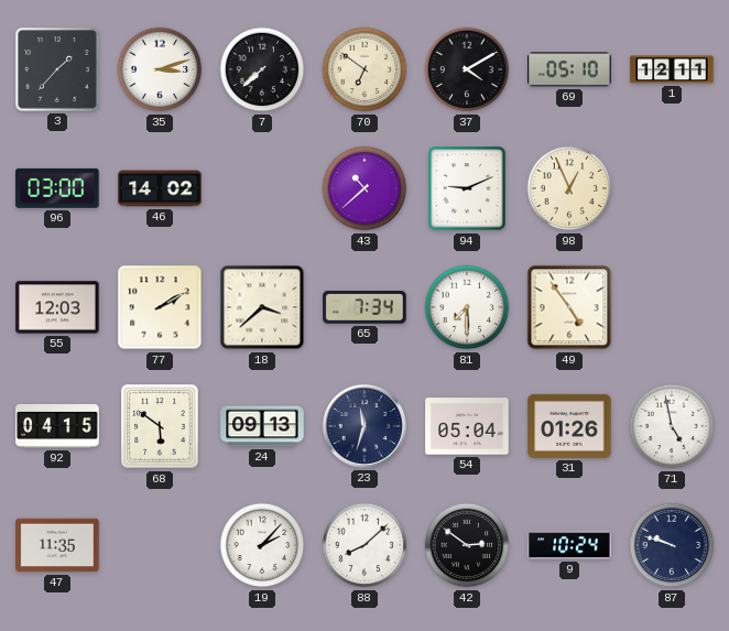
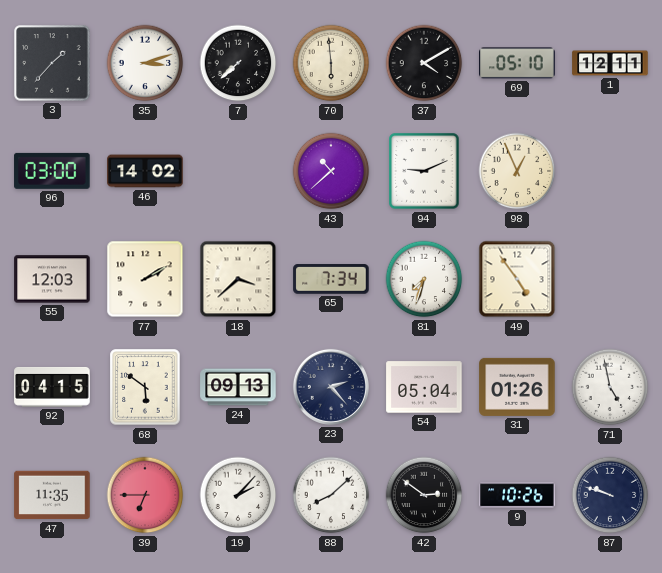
70: 6:51 -> 5:59 (331, 63)
81: 7:30 -> 7:33 (424, 279)
23: 11:33 -> 2:23 (331, 387)
39: none -> 6:45 (145, 495)
9: 10:24 -> 10:26 (517, 495)
